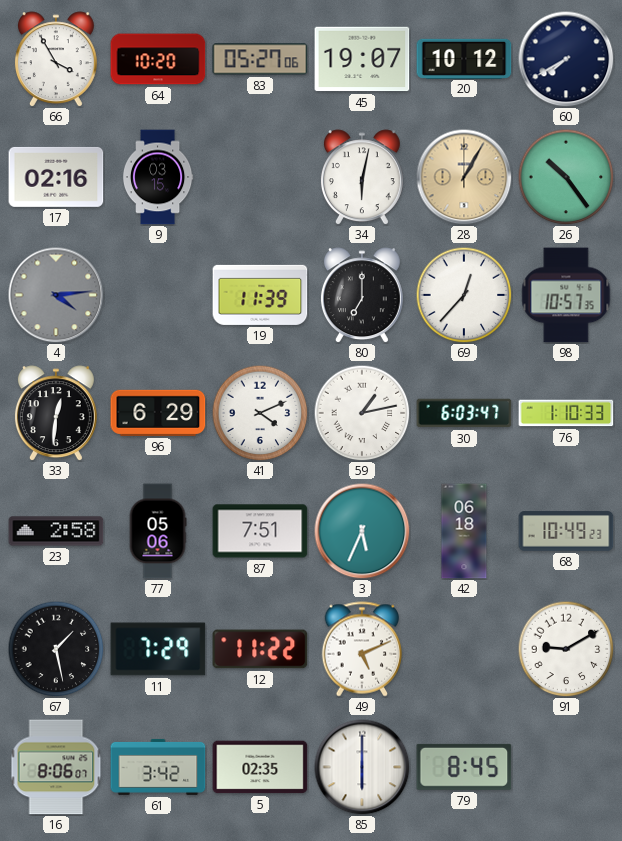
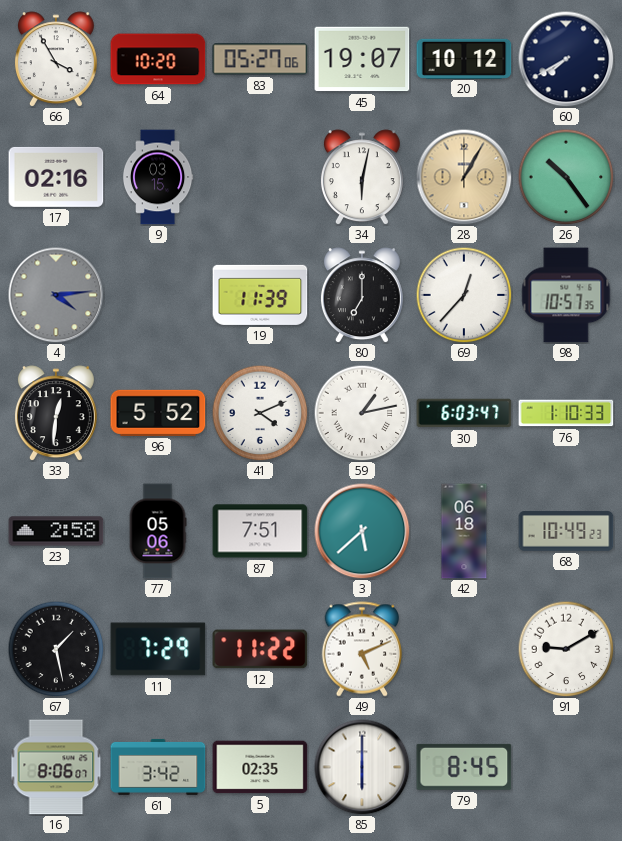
96: 6:29 -> 5:52 (158, 413)
3: 5:34 -> 5:38 (362, 531)
